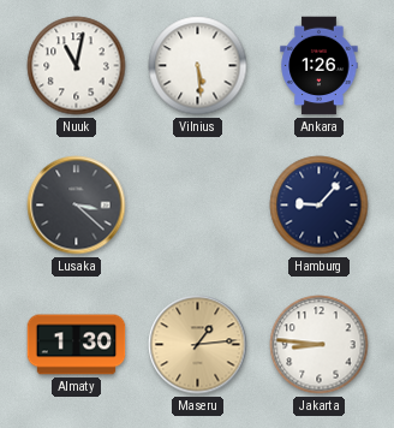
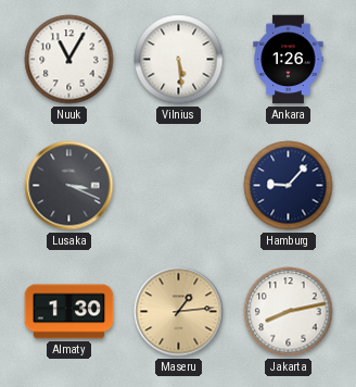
Nuuk: 11:02 -> 11:05 (69, 60)
Lusaka: 3:22 -> 3:19 (69, 186)
Jakarta: 8:46 -> 8:13 (289, 312)
